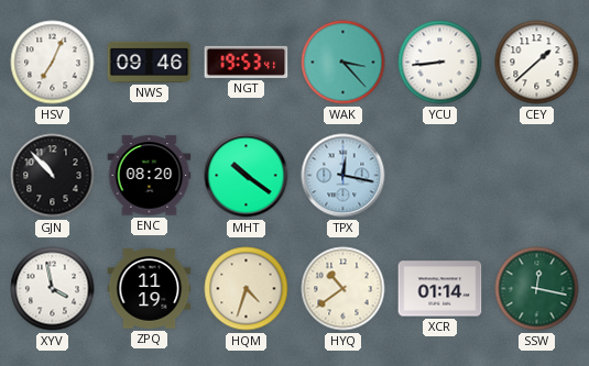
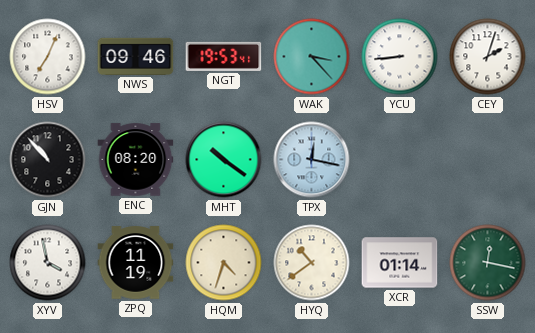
CEY: 1:38 -> 2:03 (488, 57)
